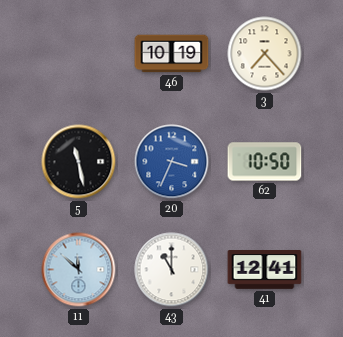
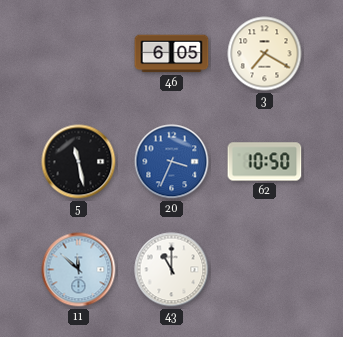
46: 10:19 -> 6:05 (172, 54)
3: 7:23 -> 7:20 (265, 54)
41: 12:41 -> none (265, 270)
